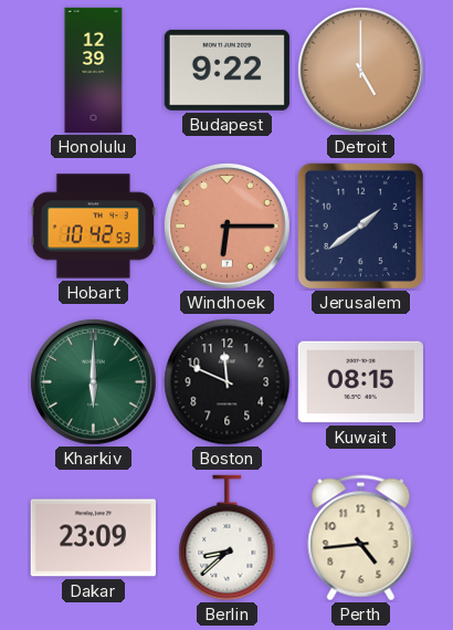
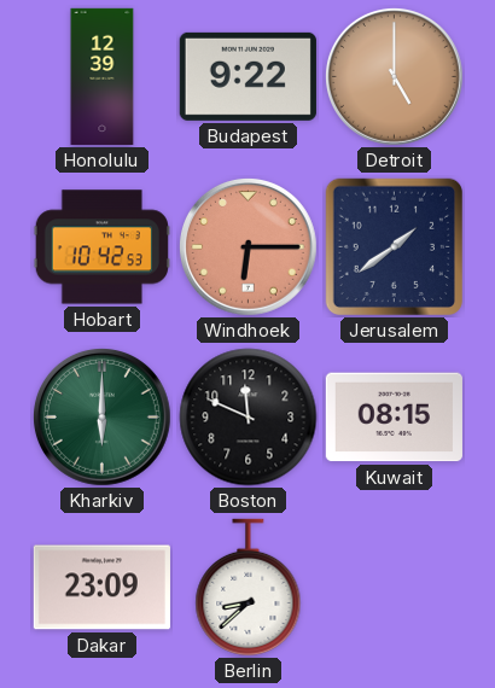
Perth: 4:44 -> none (361, 538)
